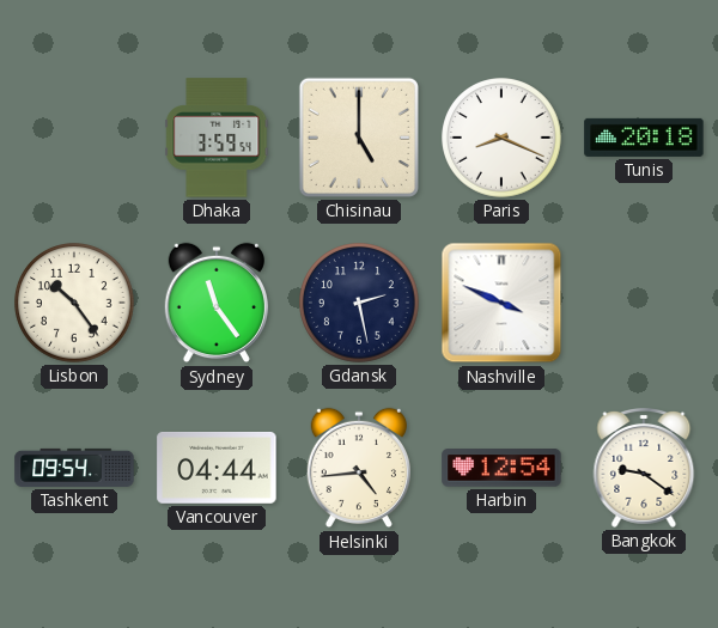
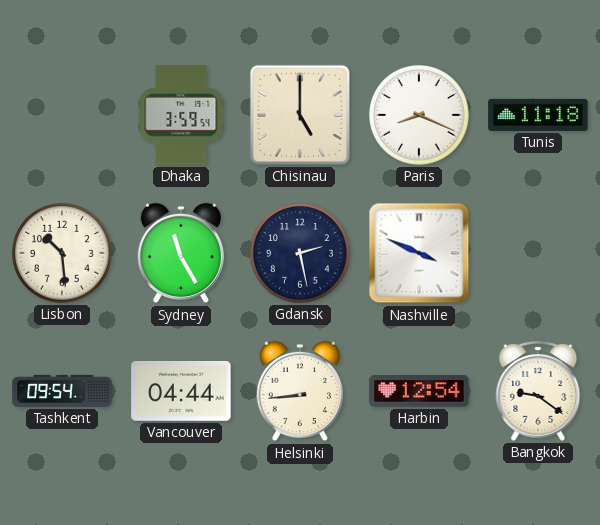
Tunis: 20:18 -> 11:18 (538, 115)
Lisbon: 10:24 -> 10:29 (62, 253)
Sydney: 11:24 -> 11:25 (180, 253)
Helsinki: 4:44 -> 8:44 (299, 391)
